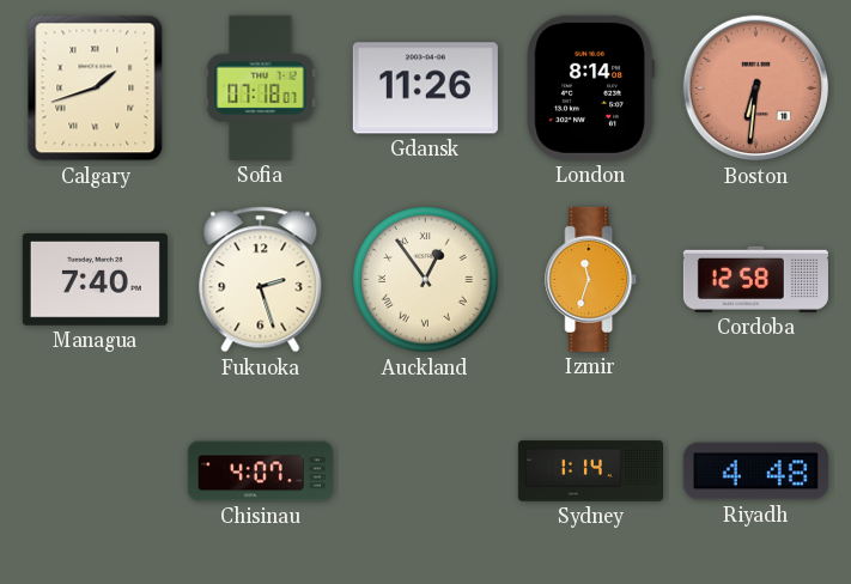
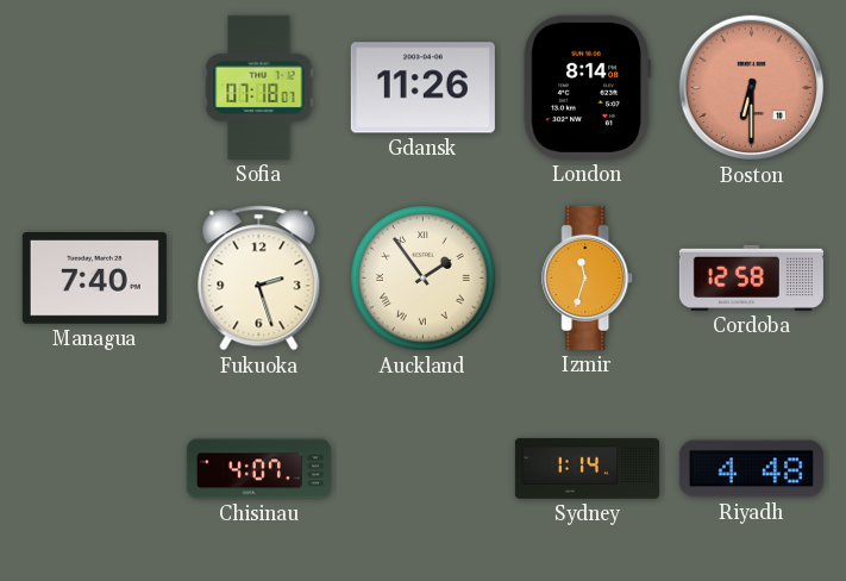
Calgary: 1:42 -> none (96, 89)
Boston: 6:31 -> 6:30 (752, 88)
Auckland: 12:54 -> 1:54 (424, 279)
